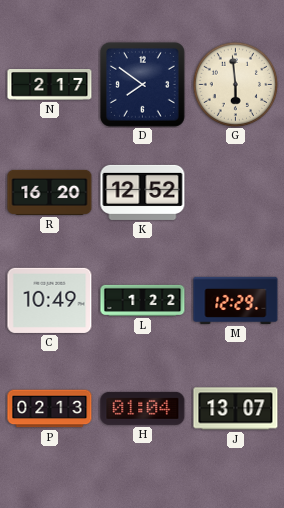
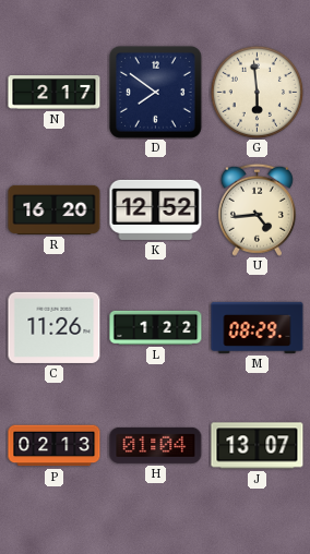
U: none -> 4:44 (257, 209)
C: 10:49 -> 11:26 (55, 327)
M: 12:29 -> 08:29 (258, 327)
